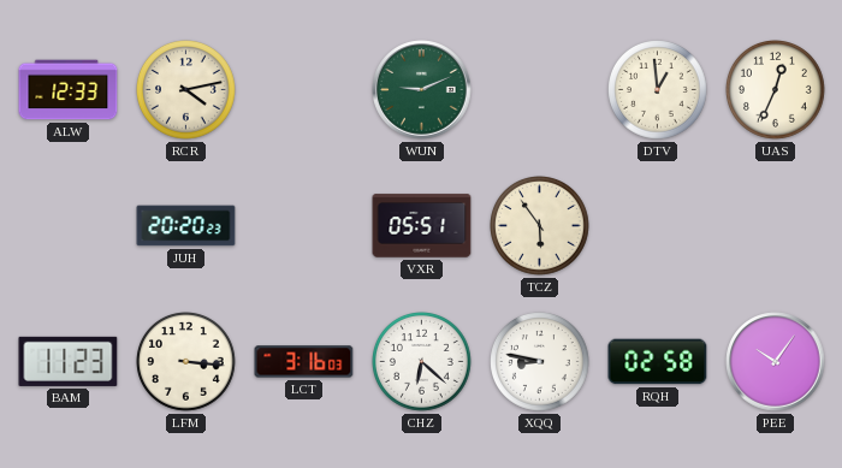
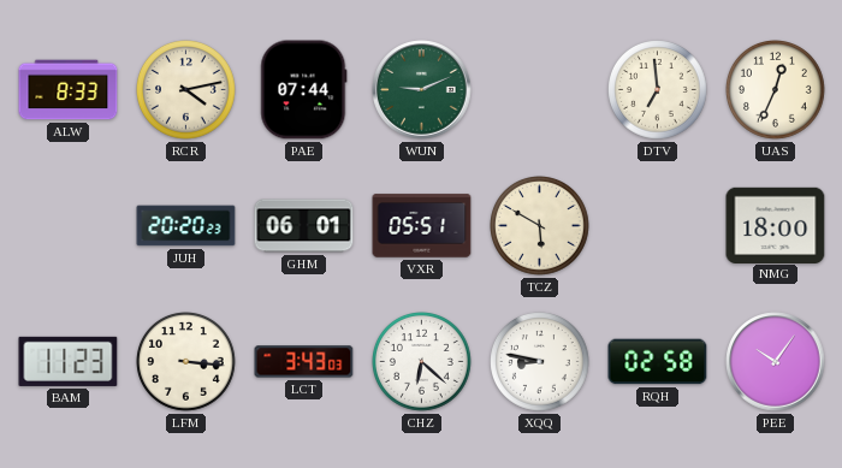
ALW: 12:33 -> 8:33 (69, 90)
PAE: none -> 07:44 (304, 90)
DTV: 12:59 -> 6:59 (658, 90)
GHM: none -> 06:01 (304, 226)
TCZ: 5:54 -> 5:50 (540, 226)
NMG: none -> 18:00 (776, 225)
LCT: 3:16 -> 3:43 (304, 362)
